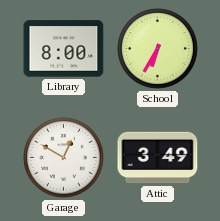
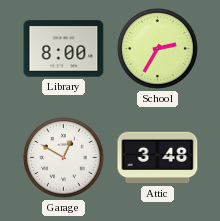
School: 6:35 -> 2:35 (158, 49)
Attic: 3:49 -> 3:48 (158, 158)
